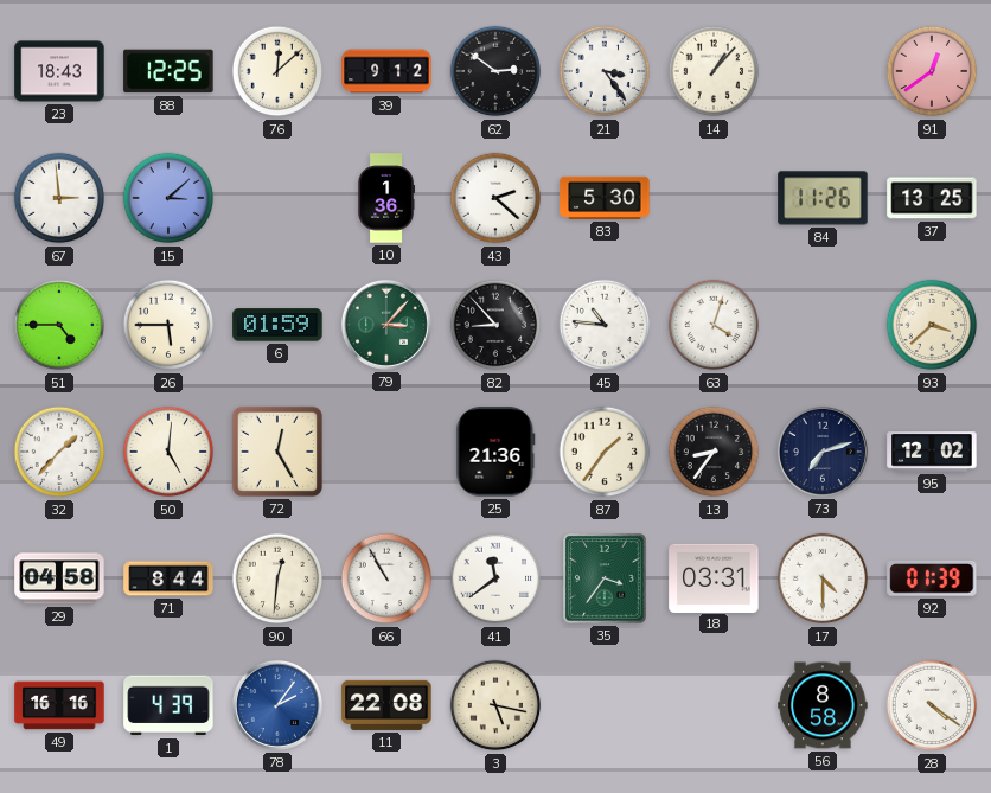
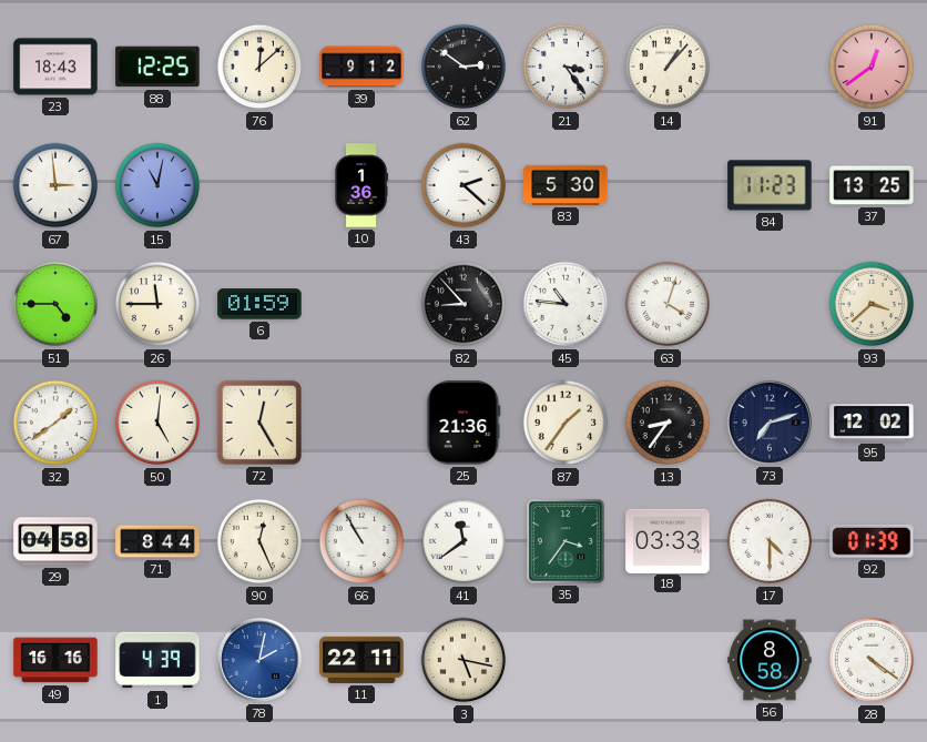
15: 3:08 -> 11:02 (157, 185)
84: 11:26 -> 11:23 (770, 185)
26: 5:45 -> 11:45 (157, 304)
79: 3:07 -> none (386, 325)
32: 1:37 -> 1:39 (55, 423)
90: 12:31 -> 12:26 (259, 541)
18: 03:31 -> 03:33 (668, 540)
78: 2:06 -> 2:02 (259, 660)
11: 22:08 -> 22:11 (361, 660)
